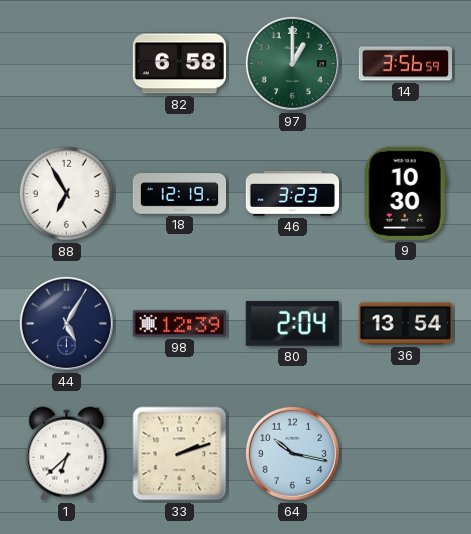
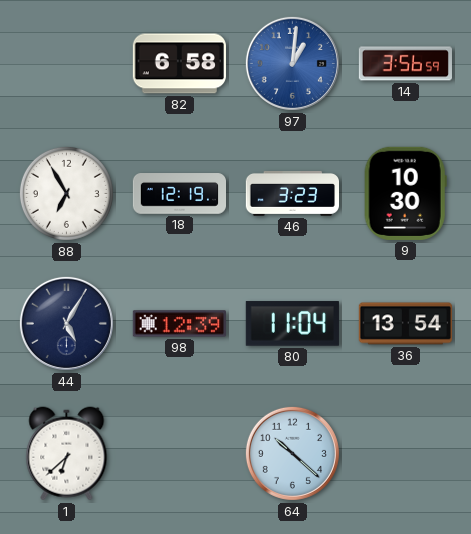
97: 1:00 -> 1:01 (292, 63)
97 dial: green -> blue (292, 63)
80: 2:04 -> 11:04 (292, 324)
33: 2:12 -> none (180, 454)
64: 10:17 -> 10:22 (292, 453)
